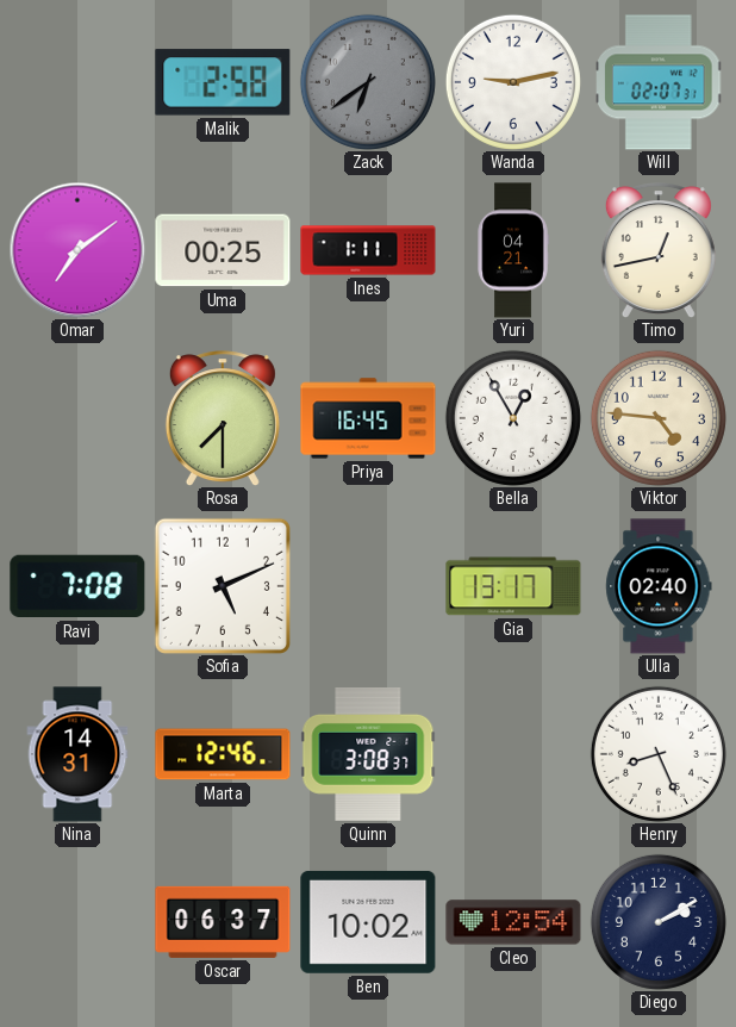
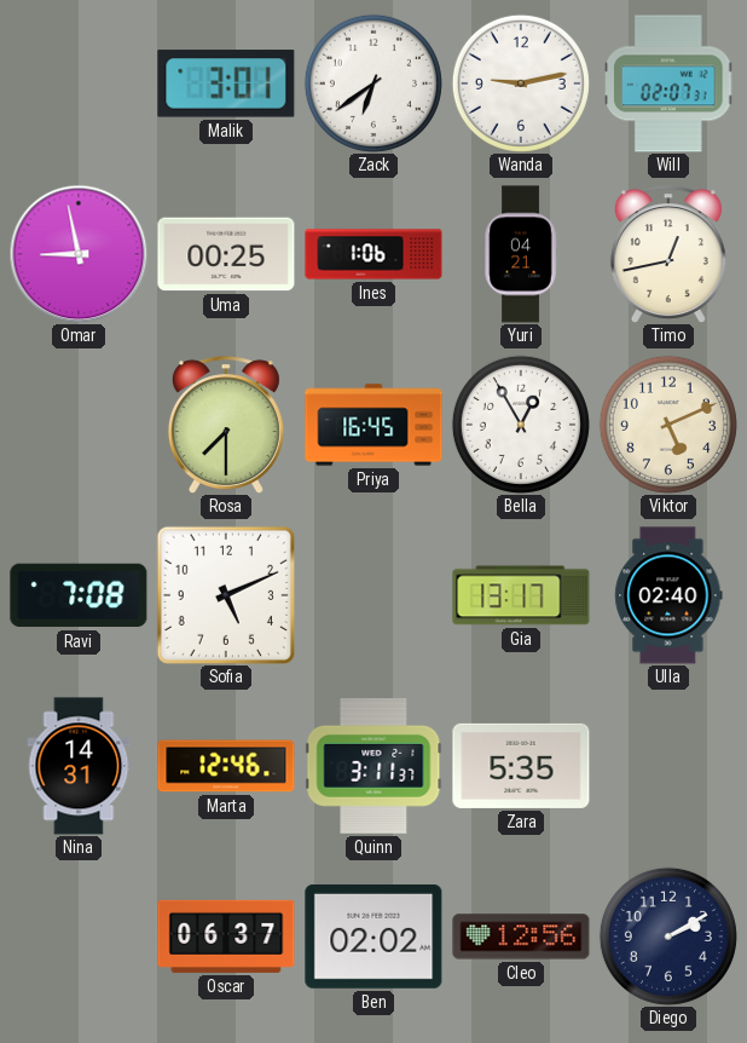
Malik: 2:58 -> 3:01 (226, 83)
Zack dial: grey -> white (373, 83)
Omar: 7:09 -> 8:58 (79, 254)
Ines: 1:11 -> 1:06 (373, 254)
Viktor: 4:46 -> 5:11 (668, 425)
Quinn: 3:08 -> 3:11 (373, 767)
Zara: none -> 5:35 (521, 766)
Henry: 8:26 -> none (659, 754)
Ben: 10:02 -> 02:02 (373, 937)
Cleo: 12:54 -> 12:56 (521, 937)
